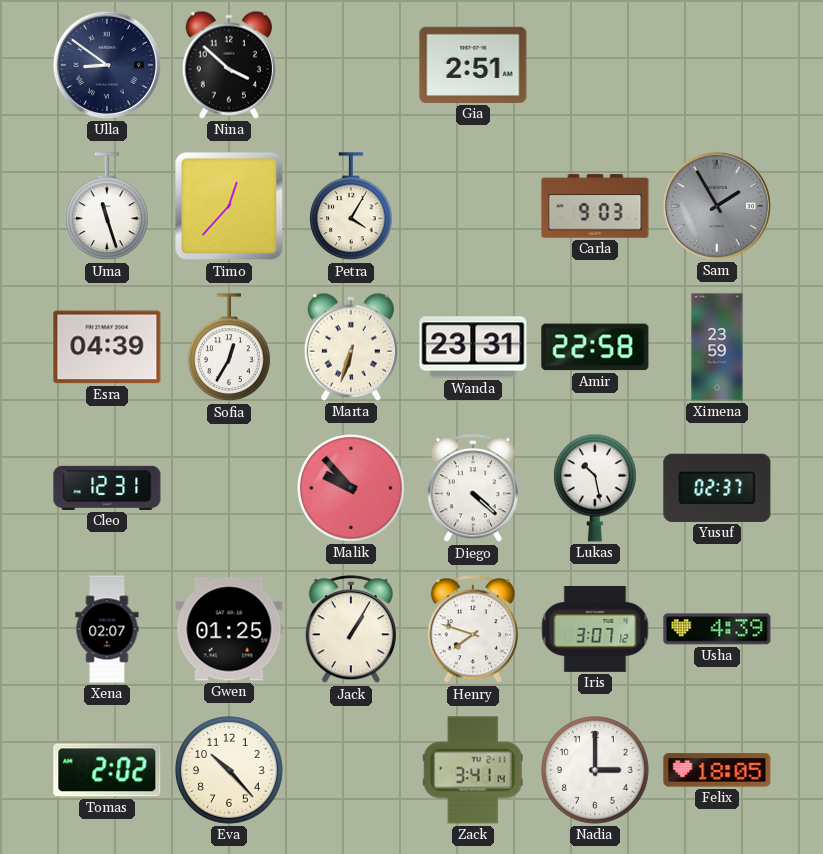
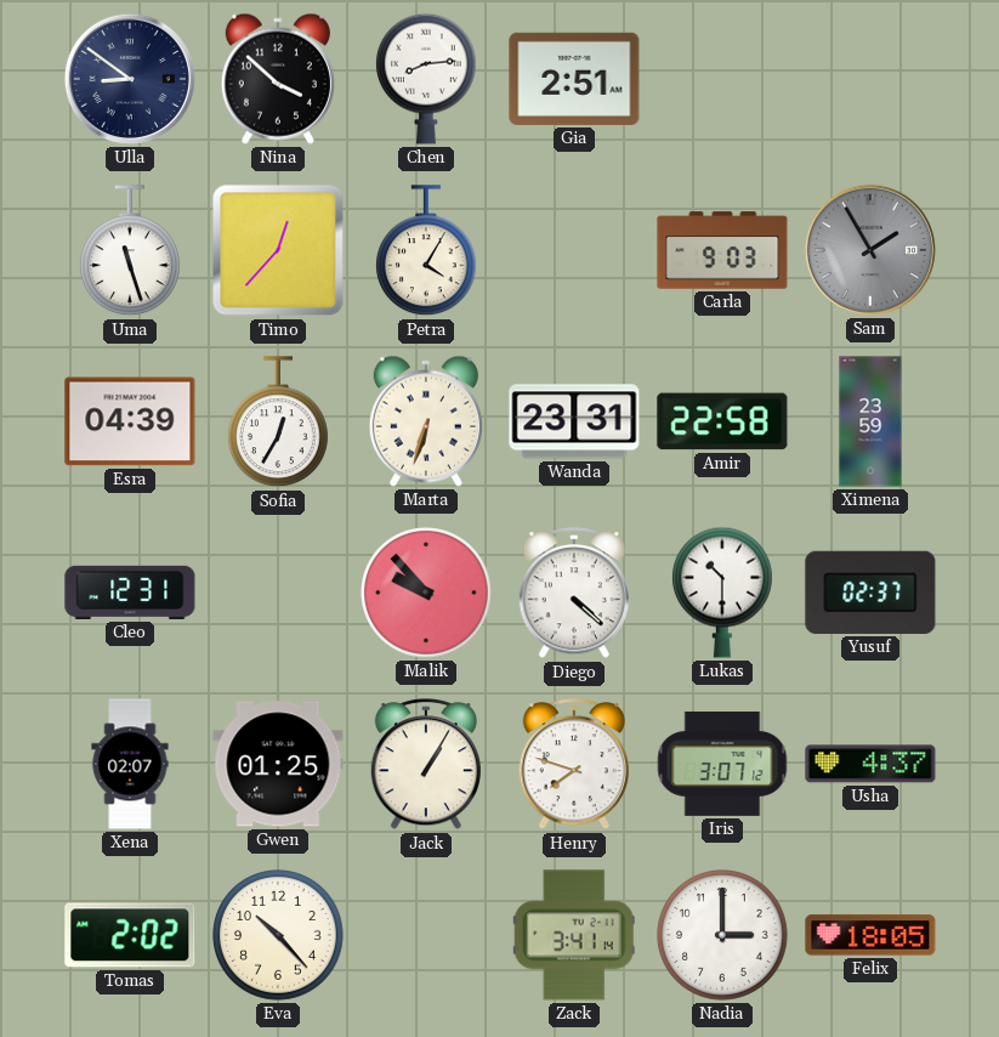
Chen: none -> 8:14 (426, 79)
Lukas: 10:28 -> 10:30 (722, 593)
Usha: 4:39 -> 4:37 (870, 764)
